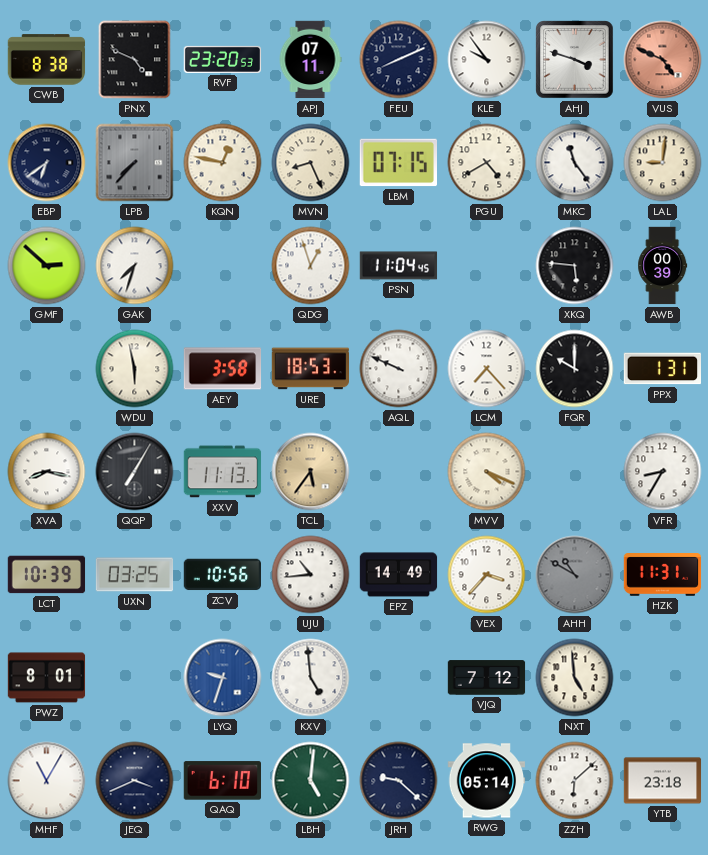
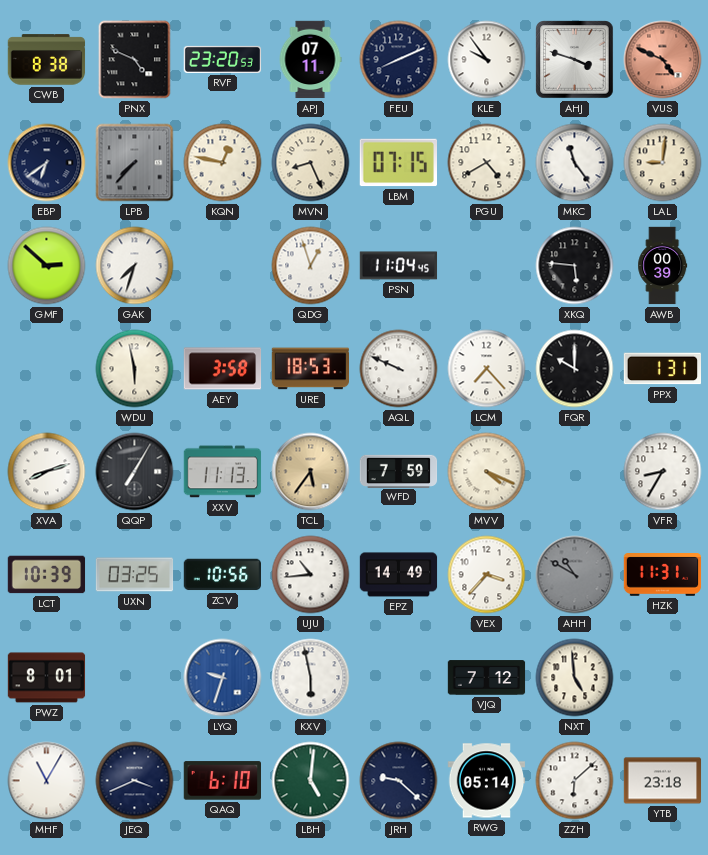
XVA: 8:17 -> 8:12 (47, 472)
WFD: none -> 7:59 (399, 471)
KXV: 4:59 -> 5:58 (311, 678)
